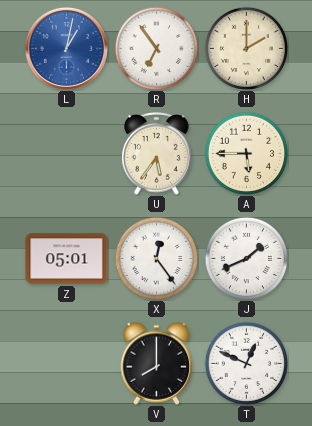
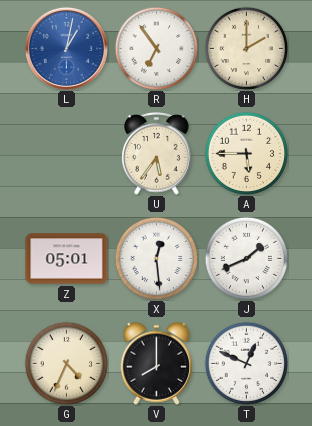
X: 12:24 -> 12:29 (156, 258)
G: none -> 4:34 (66, 363)
